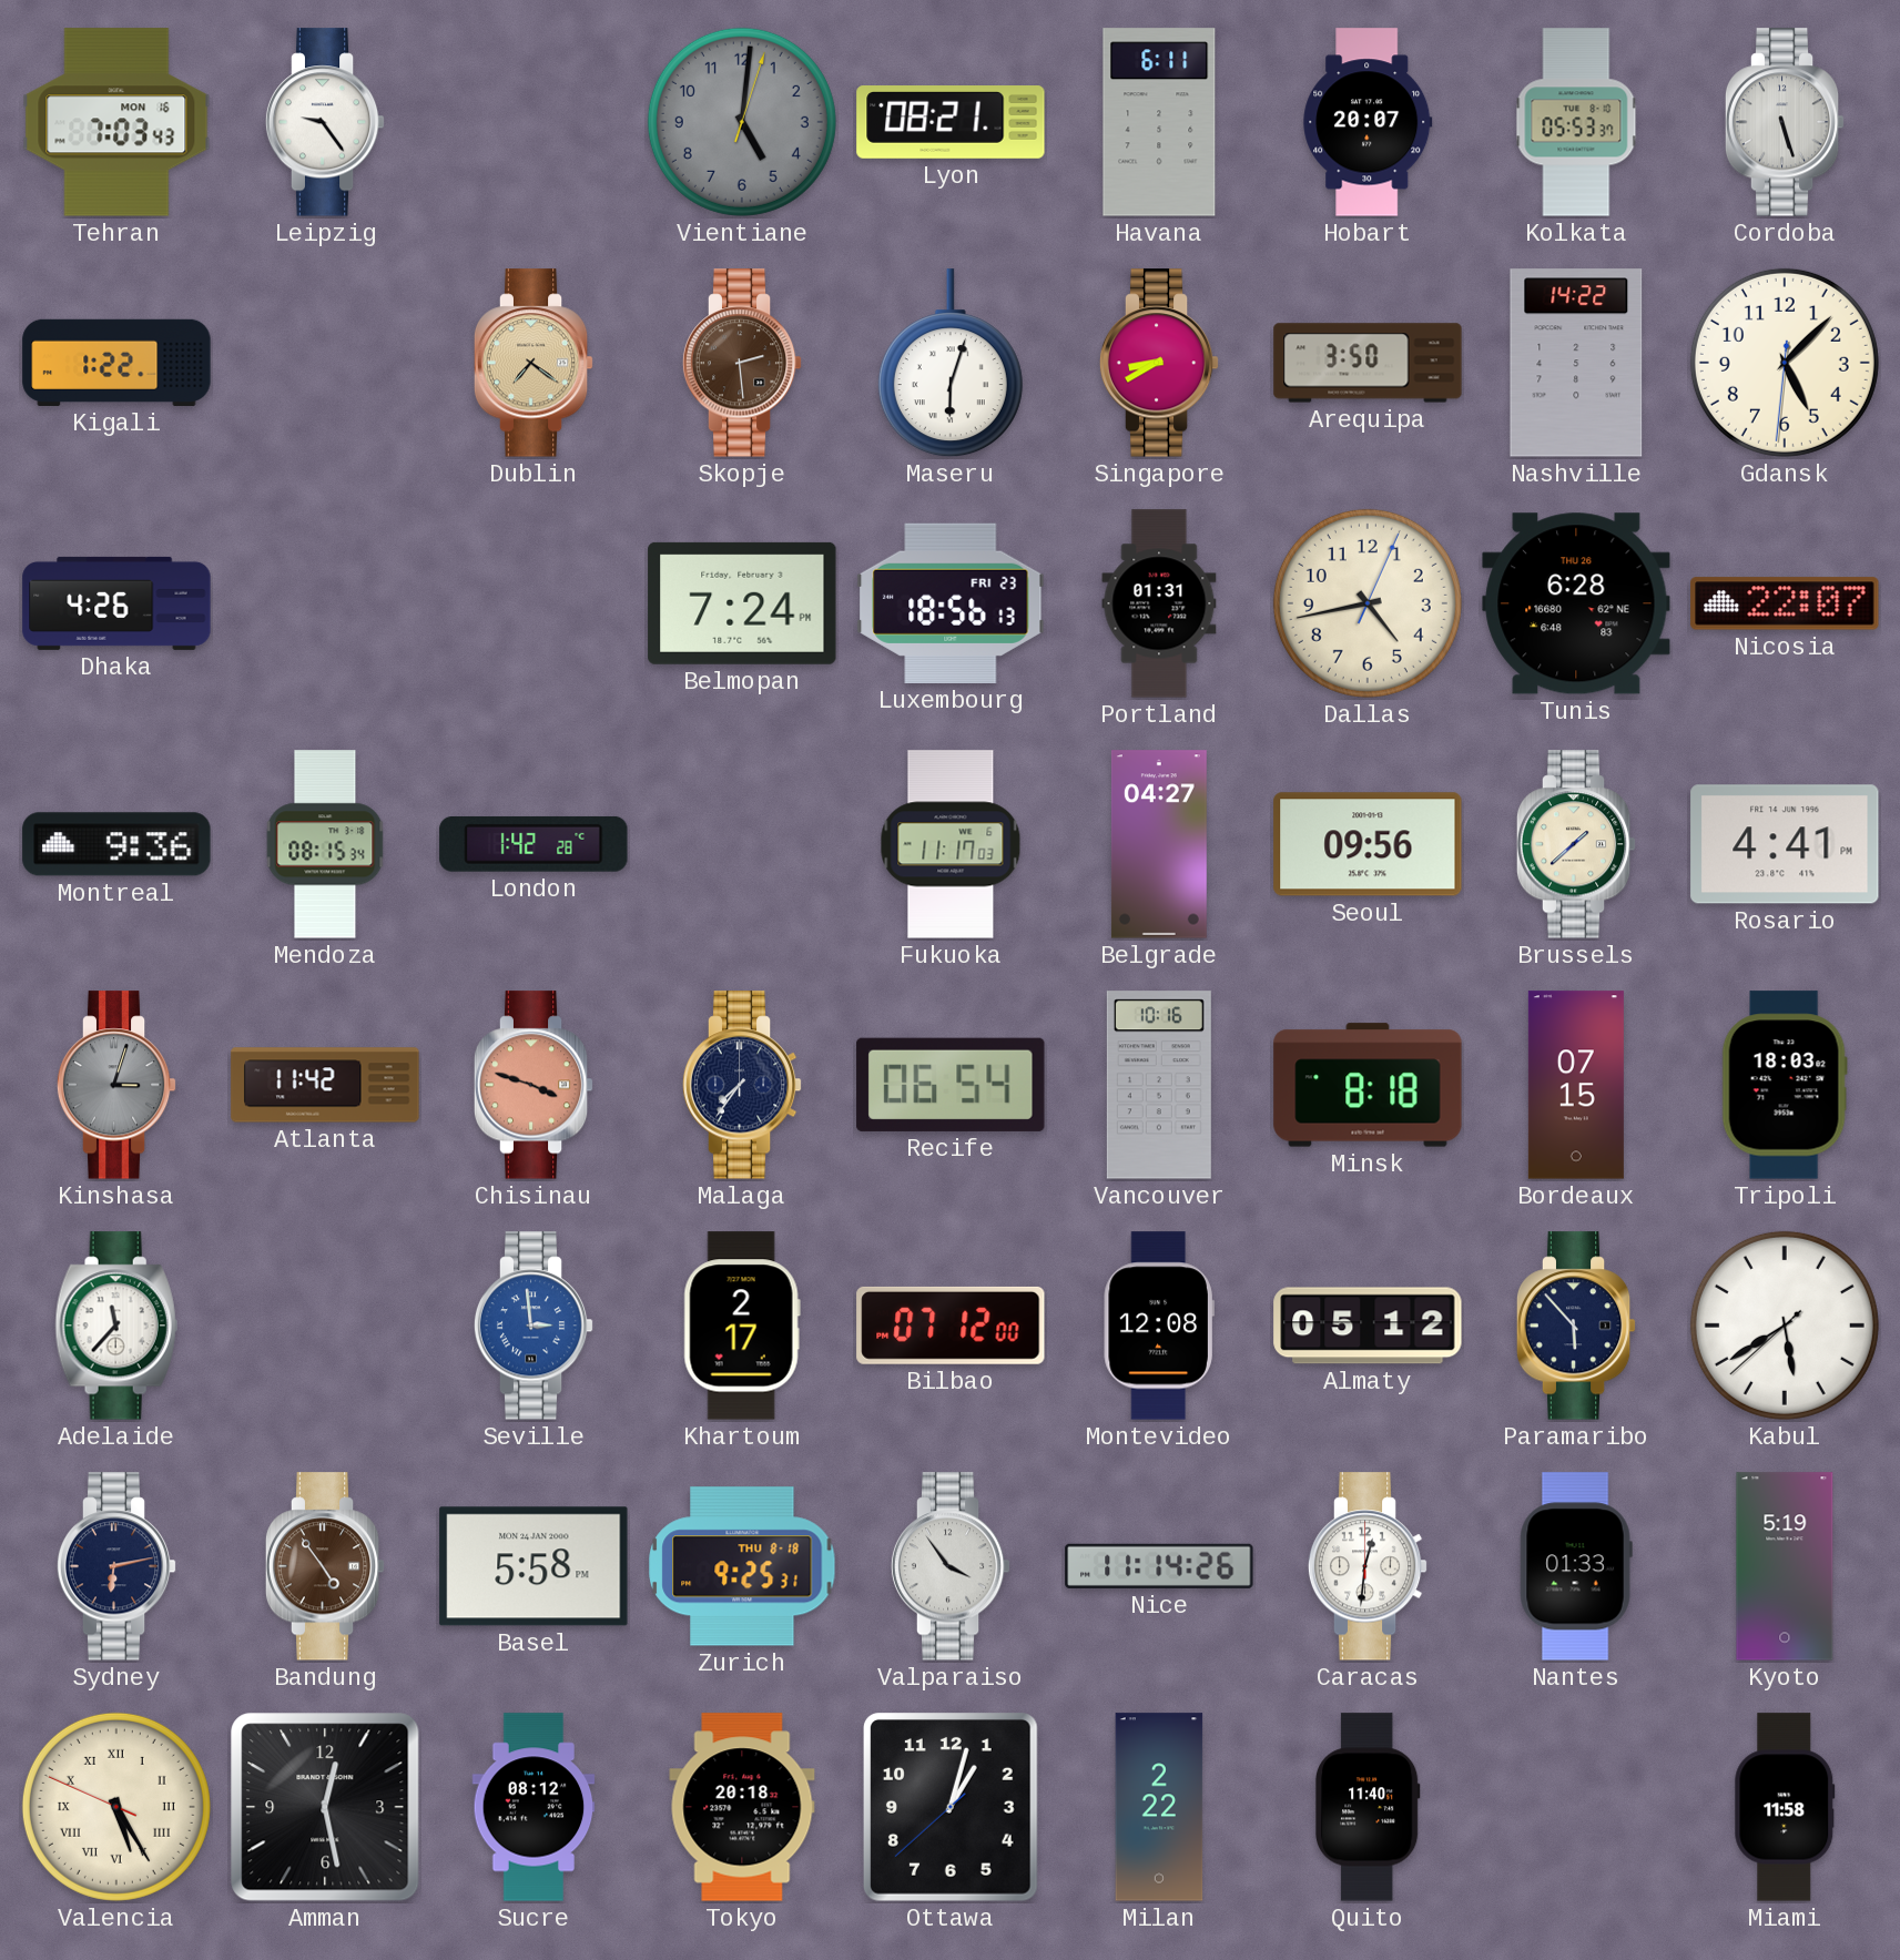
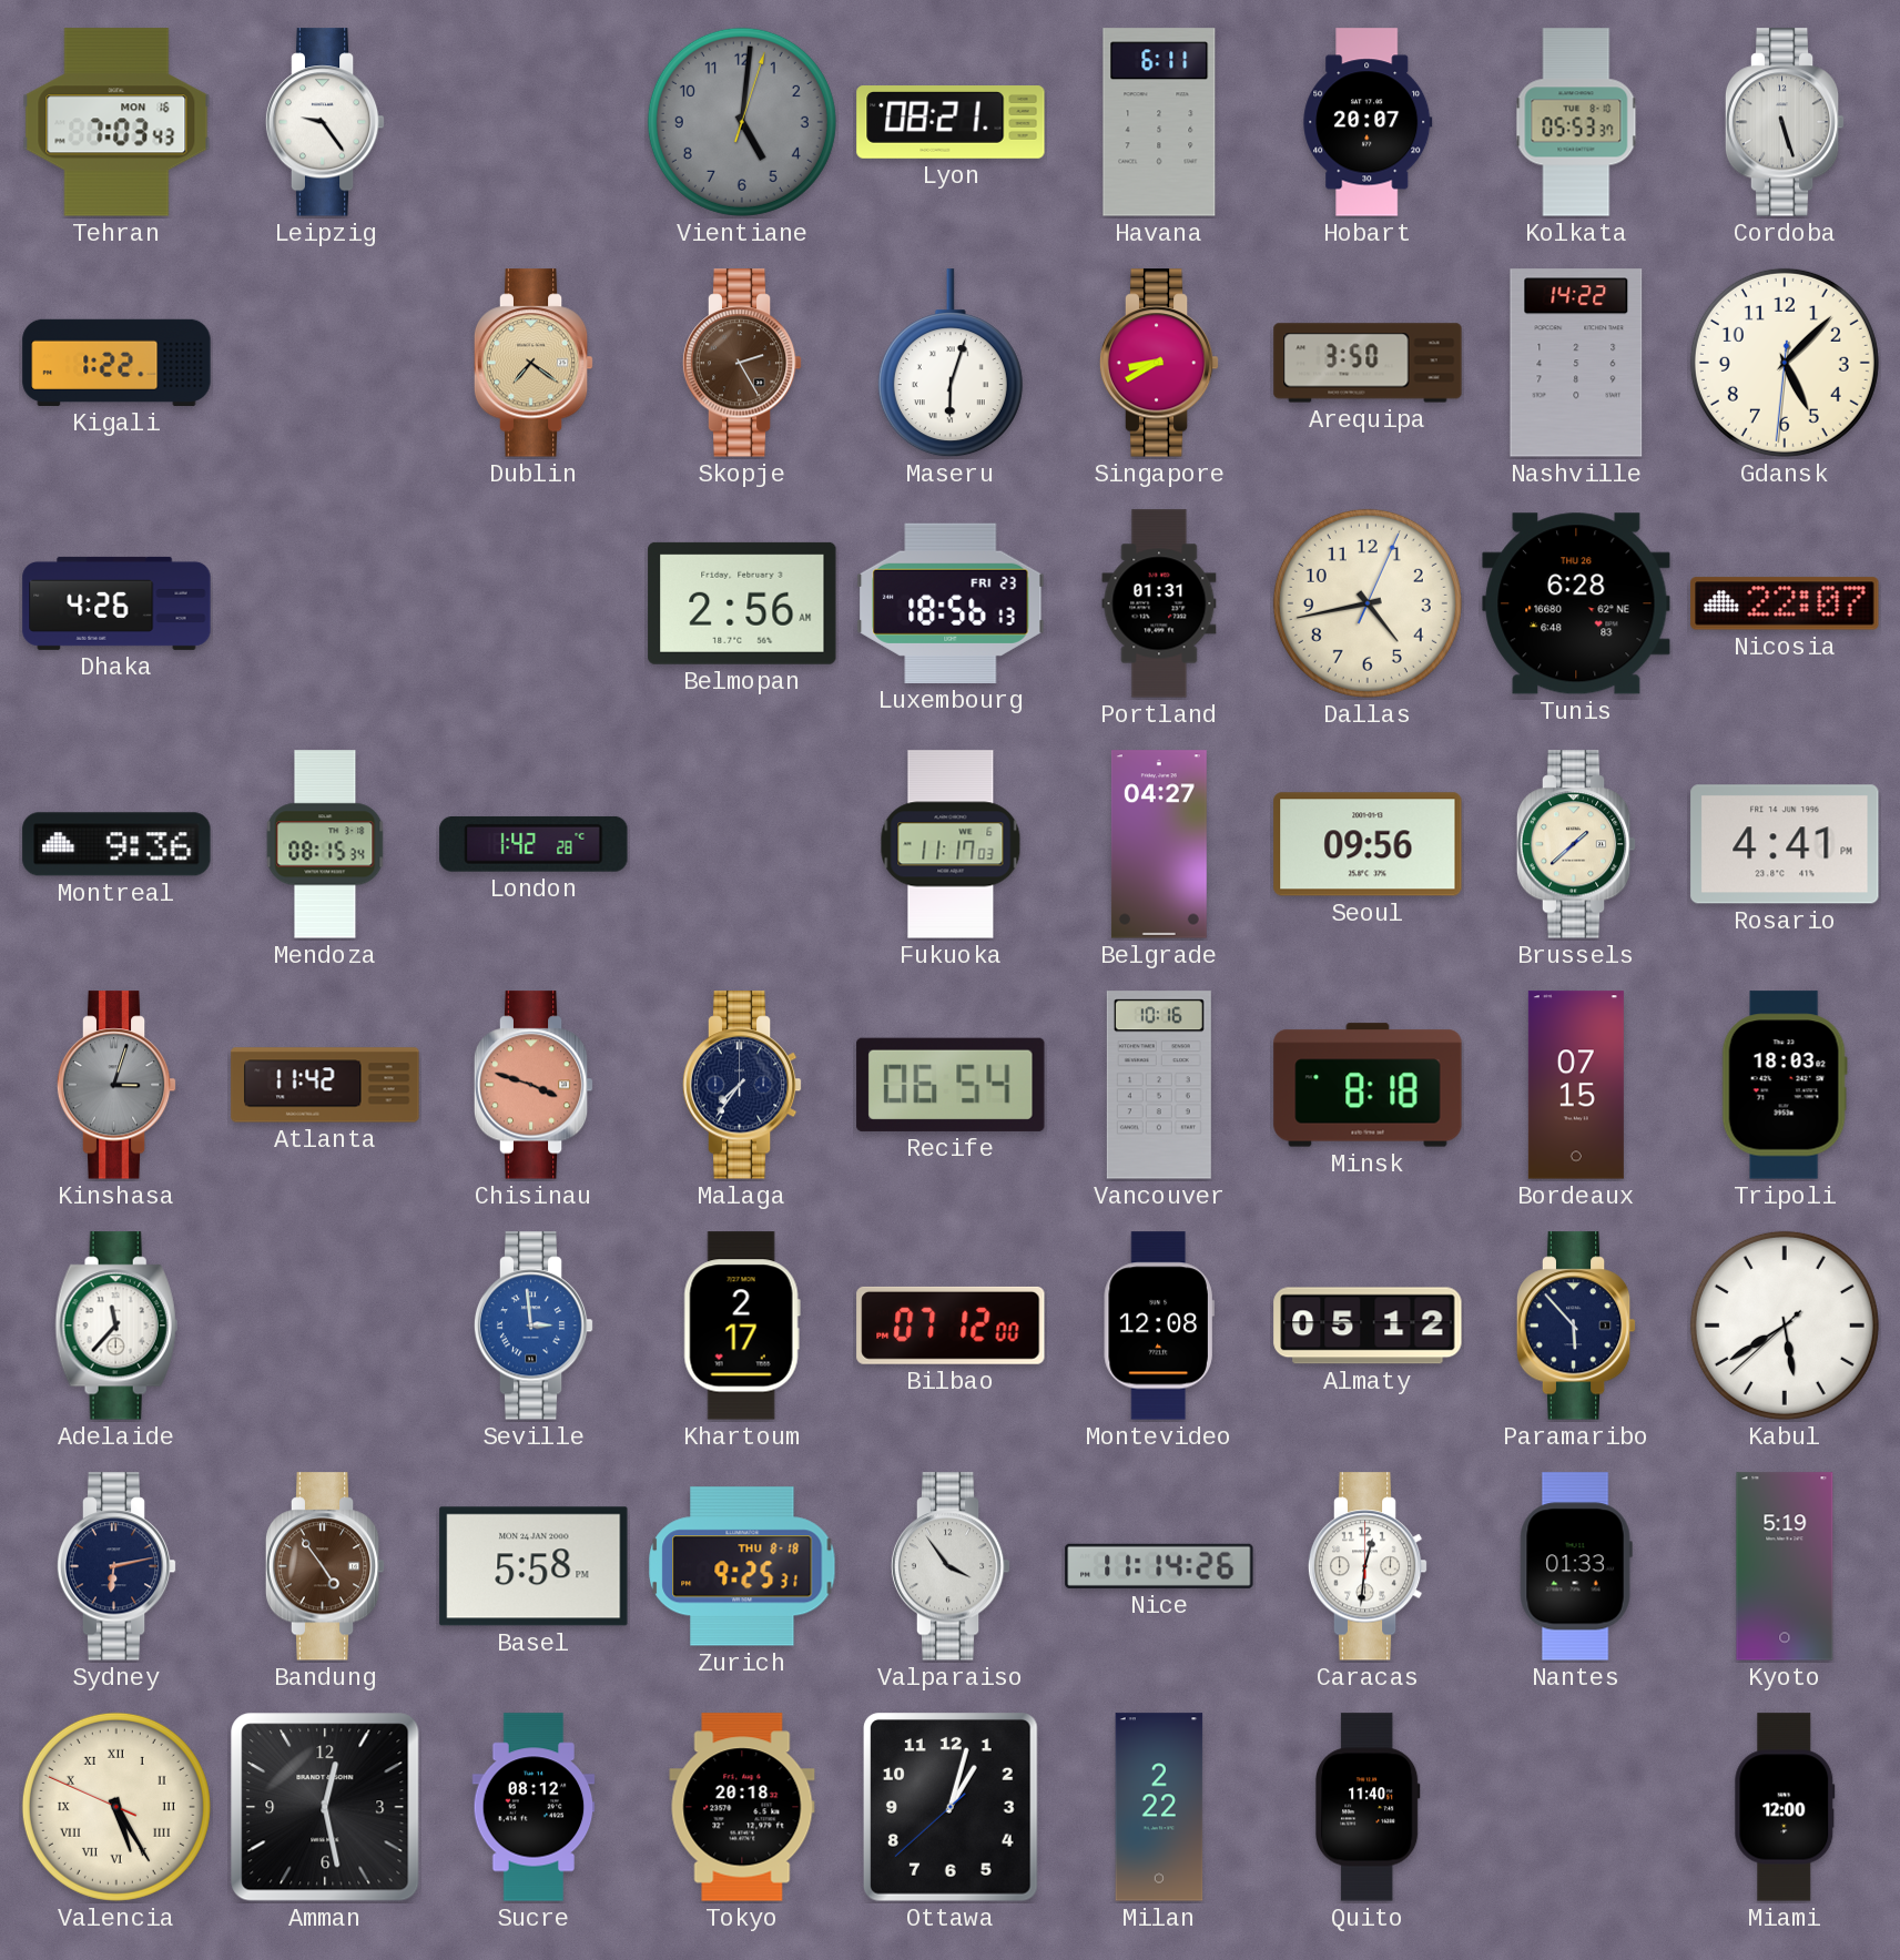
Skopje: 2:29 -> 2:25 (742, 363)
Belmopan: 7:24 -> 2:56 (742, 603)
Miami: 11:58 -> 12:00 (1785, 1807)
